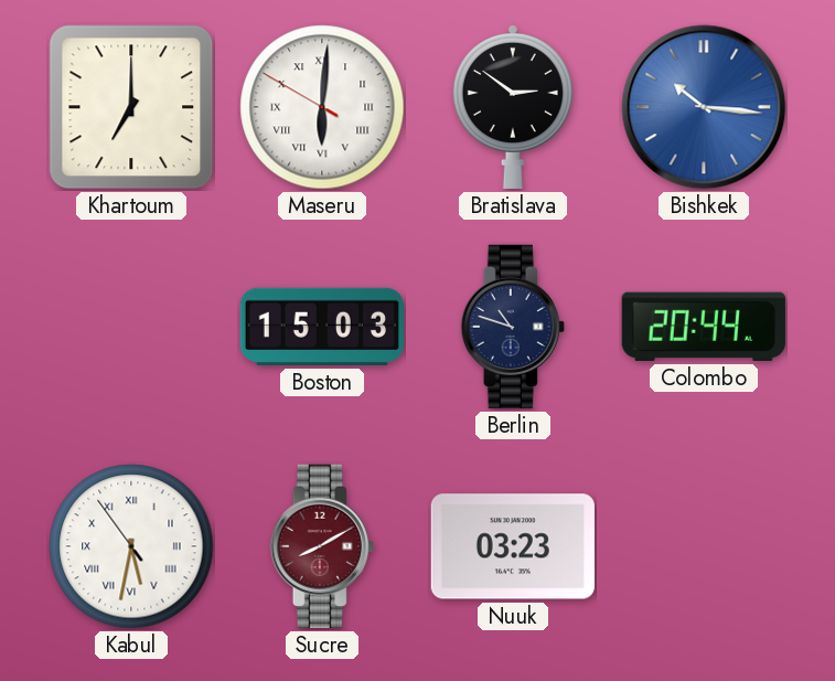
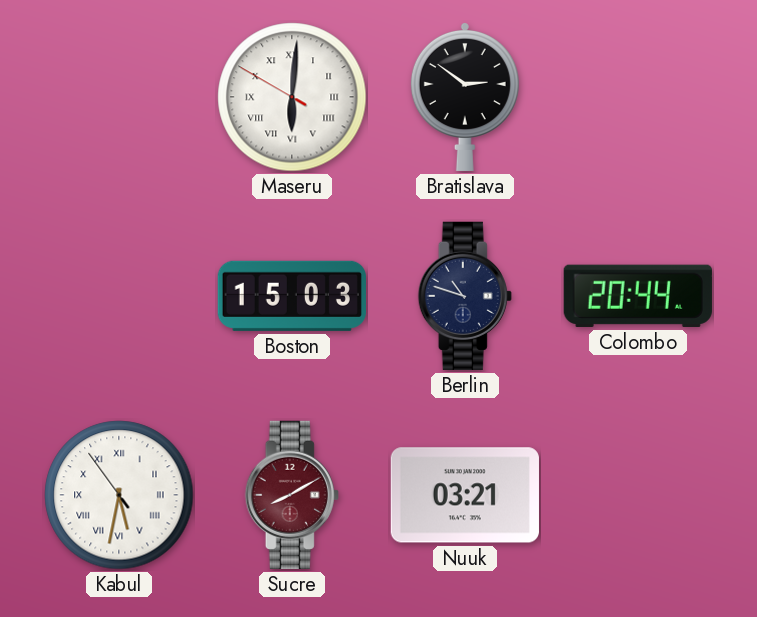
Khartoum: 7:00 -> none (131, 107)
Bishkek: 10:16 -> none (704, 107)
Nuuk: 03:23 -> 03:21 (465, 495)
